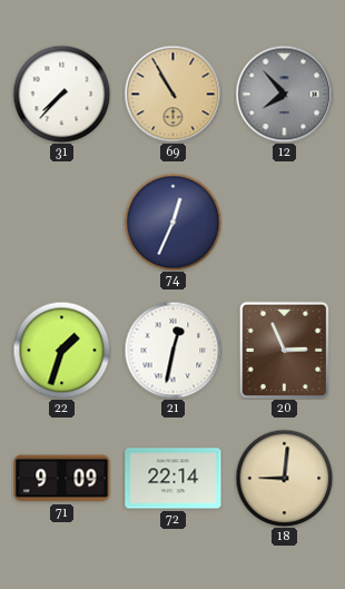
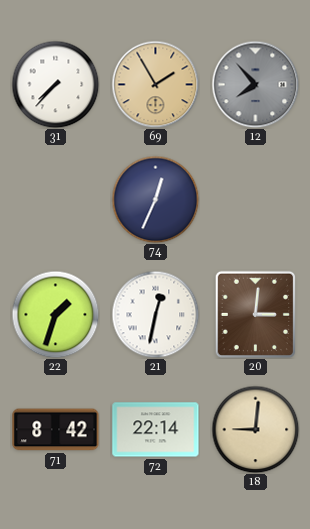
69: 10:55 -> 1:55 (155, 84)
20: 2:56 -> 3:01 (255, 314)
71: 9:09 -> 8:42 (56, 430)
